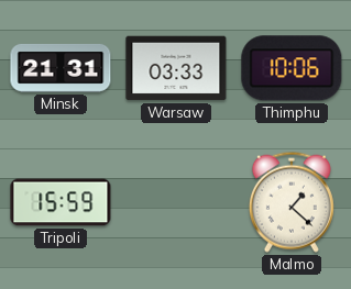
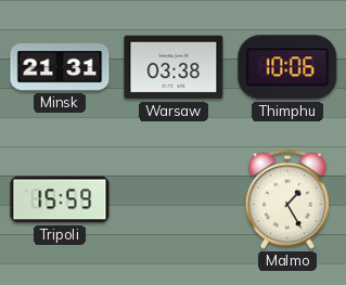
Warsaw: 03:33 -> 03:38 (174, 67)
Malmo: 1:22 -> 1:25 (287, 199)
